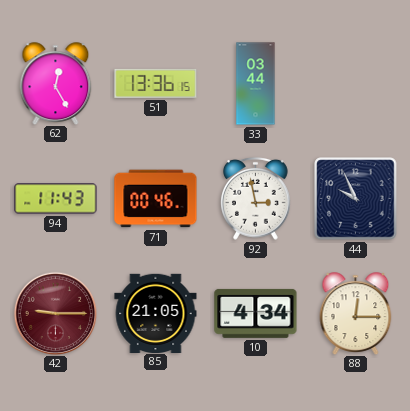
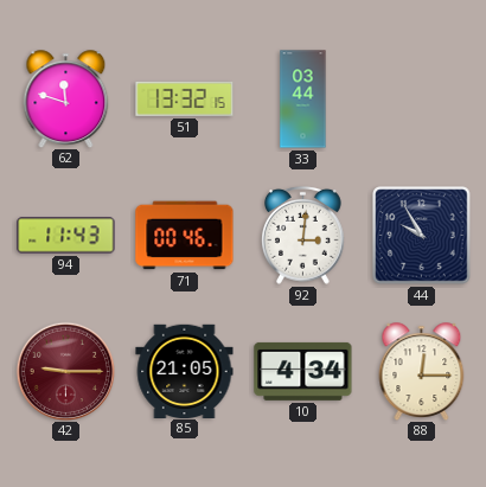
62: 12:25 -> 11:48 (66, 98)
51: 13:36 -> 13:32 (185, 98)
92: 2:58 -> 3:01 (303, 235)
44: 9:56 -> 9:55 (422, 236)
